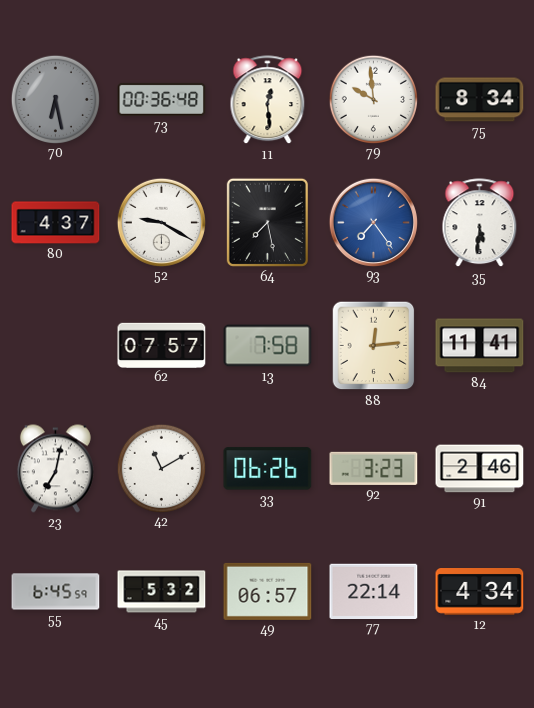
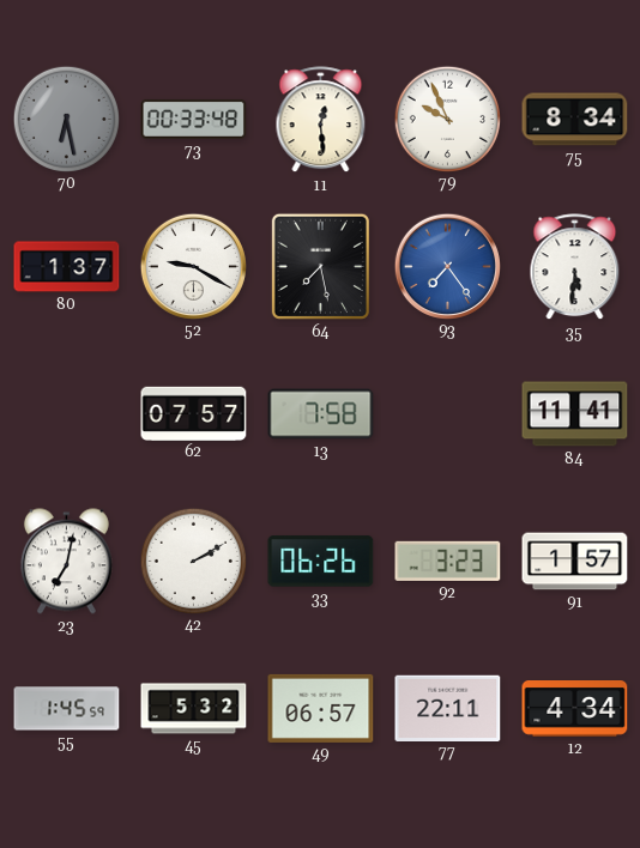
73: 00:36 -> 00:33 (194, 119)
79: 9:59 -> 9:56 (447, 119)
80: 4:37 -> 1:37 (67, 267)
88: 12:14 -> none (374, 346)
42: 11:10 -> 2:10 (193, 561)
91: 2:46 -> 1:57 (575, 562)
55: 6:45 -> 1:45 (67, 709)
77: 22:14 -> 22:11 (448, 708)
